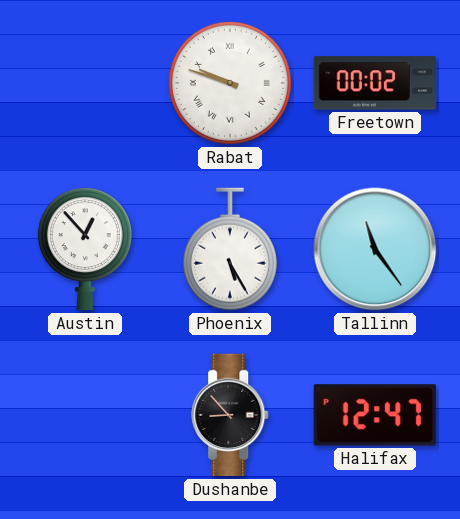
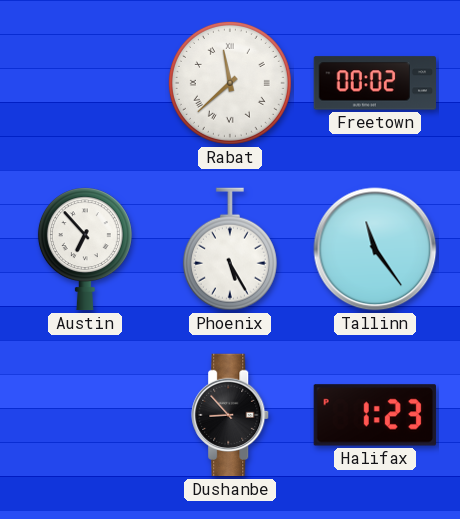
Rabat: 9:48 -> 11:38 (230, 83)
Austin: 12:53 -> 6:53 (85, 249)
Halifax: 12:47 -> 1:23 (375, 415)
